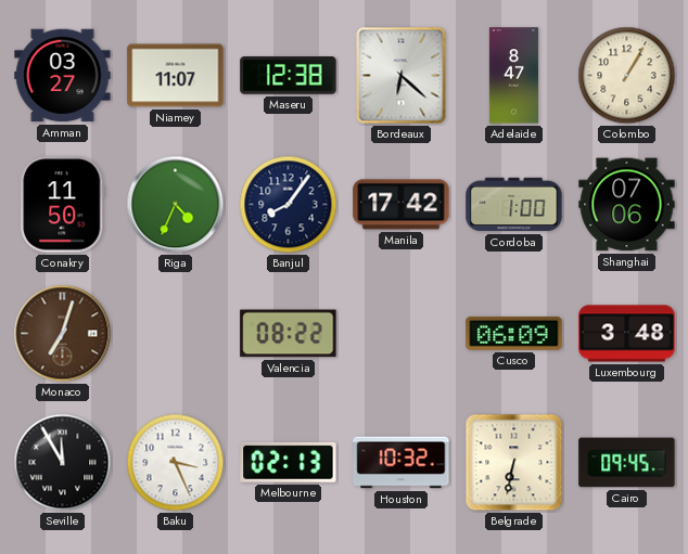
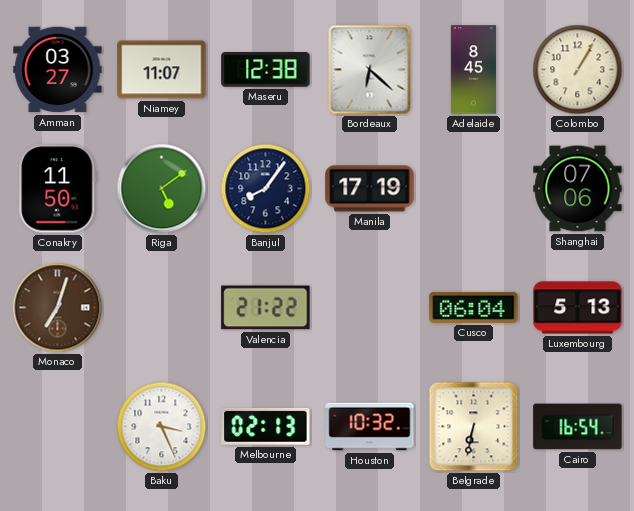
Adelaide: 8:47 -> 8:45 (473, 70)
Riga: 4:34 -> 5:09 (162, 189)
Manila: 17:42 -> 17:19 (370, 189)
Cordoba: 1:00 -> none (514, 205)
Valencia: 08:22 -> 21:22 (266, 308)
Cusco: 06:09 -> 06:04 (474, 307)
Luxembourg: 3:48 -> 5:13 (578, 308)
Seville: 11:55 -> none (63, 463)
Cairo: 09:45 -> 16:54 (578, 427)
